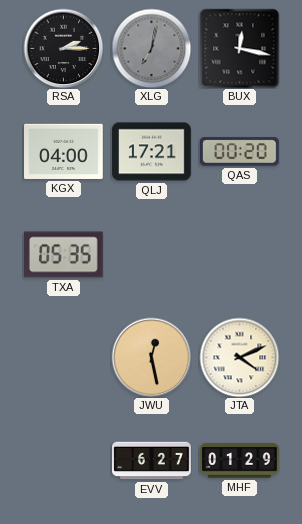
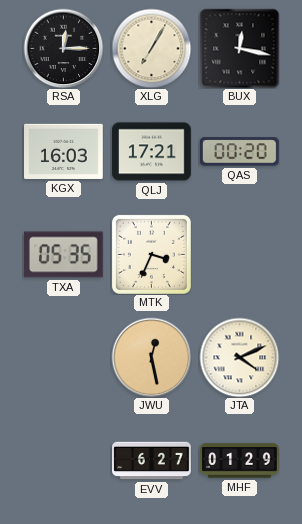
RSA: 2:15 -> 12:15 (63, 48)
XLG: 7:02 -> 7:05 (151, 48)
XLG dial: grey -> cream (151, 48)
KGX: 04:00 -> 16:03 (64, 151)
MTK: none -> 3:34 (151, 254)
